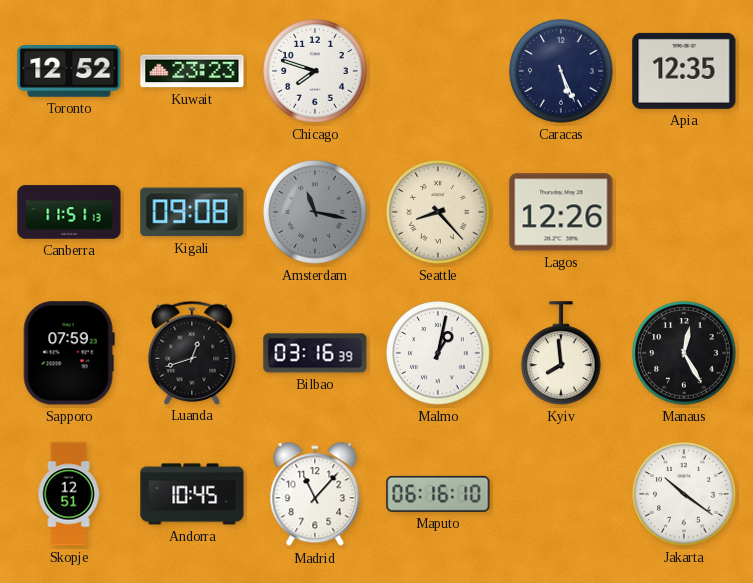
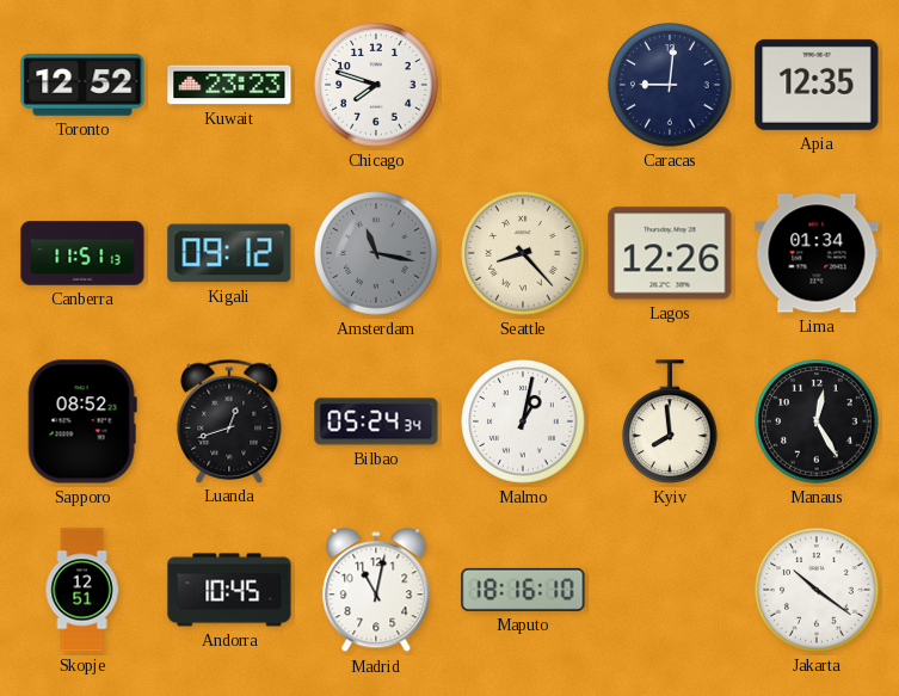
Caracas: 5:26 -> 9:01 (670, 85)
Kigali: 09:08 -> 09:12 (229, 253)
Lima: none -> 01:34 (817, 253)
Sapporo: 07:59 -> 08:52 (82, 421)
Bilbao: 03:16 -> 05:24 (376, 421)
Madrid: 11:07 -> 11:02 (376, 591)
Maputo: 06:16 -> 18:16 (523, 590)
